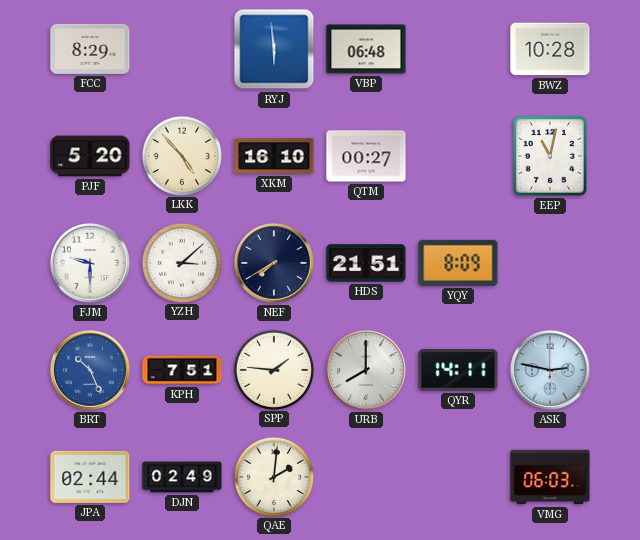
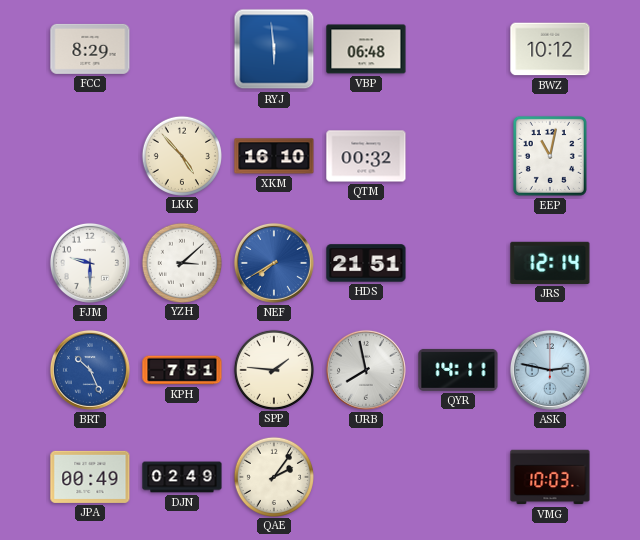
BWZ: 10:28 -> 10:12 (550, 49)
PJF: 5:20 -> none (90, 156)
QTM: 00:27 -> 00:32 (366, 156)
NEF dial: navy -> blue (274, 263)
YQY: 8:09 -> none (458, 263)
JRS: none -> 12:14 (550, 263)
URB: 8:00 -> 7:58 (366, 370)
JPA: 02:44 -> 00:49 (90, 477)
QAE: 2:01 -> 2:06 (273, 476)
VMG: 06:03 -> 10:03 (550, 477)
